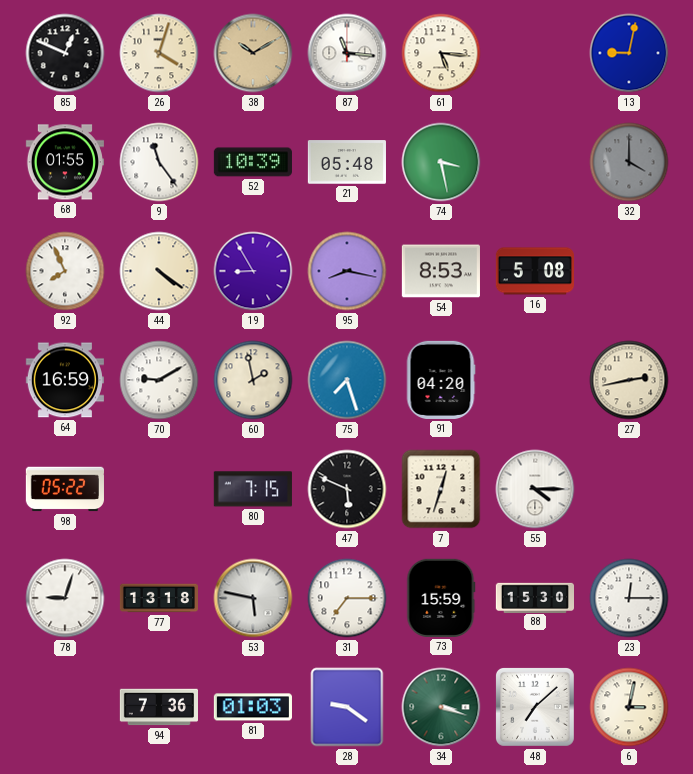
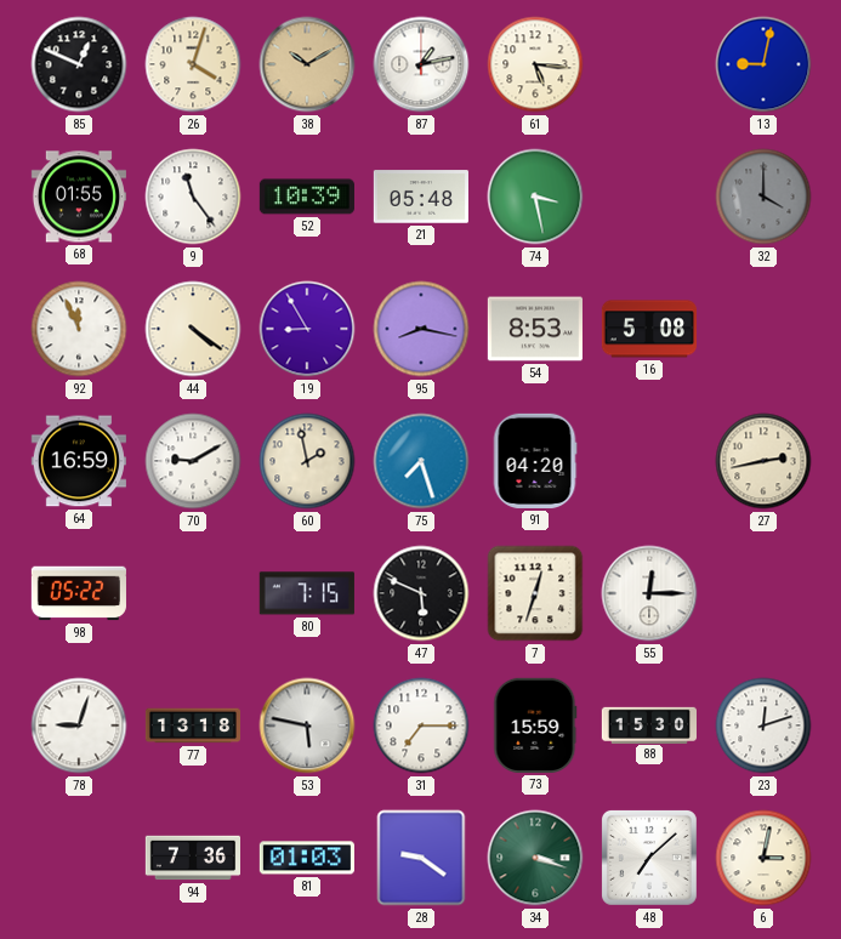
87: 11:16 -> 1:13 (421, 64)
92: 7:56 -> 11:56 (79, 329)
55: 4:15 -> 12:15 (649, 593)
23: 12:15 -> 12:12 (763, 725)
